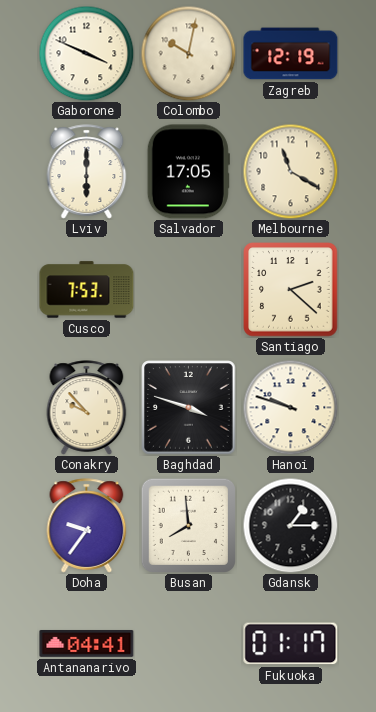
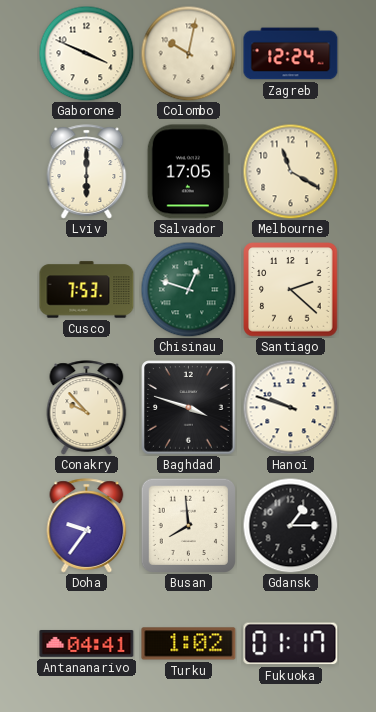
Zagreb: 12:19 -> 12:24 (291, 54)
Chisinau: none -> 12:48 (188, 289)
Turku: none -> 1:02 (189, 644)
